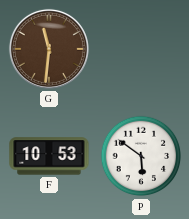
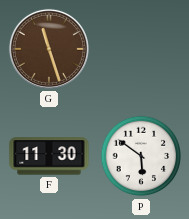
G: 11:31 -> 11:27 (49, 49)
F: 10:53 -> 11:30 (49, 156)
